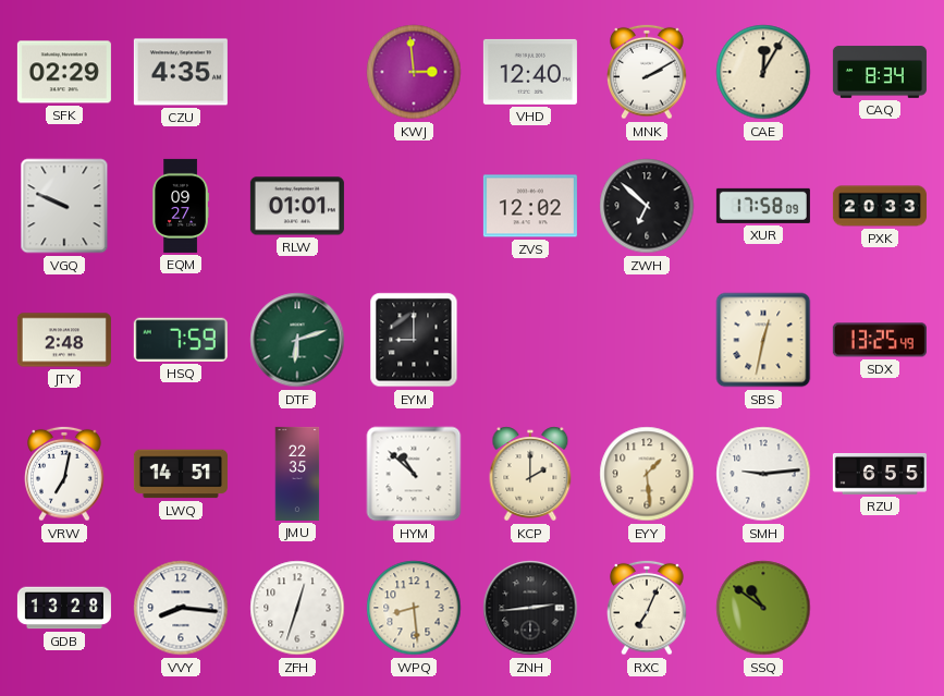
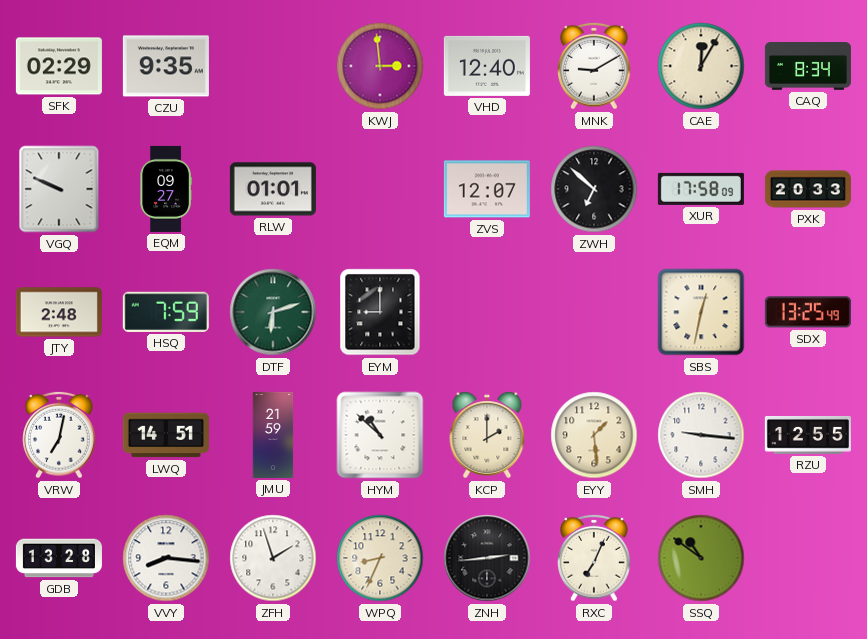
CZU: 4:35 -> 9:35 (166, 66)
MNK: 2:10 -> 9:10 (594, 66)
ZVS: 12:02 -> 12:07 (487, 189)
JMU: 22:35 -> 21:59 (273, 435)
SMH: 9:14 -> 9:16 (701, 435)
RZU: 6:55 -> 12:55 (808, 436)
ZFH: 12:33 -> 1:57 (273, 558)
WPQ: 8:29 -> 8:34 (380, 558)
